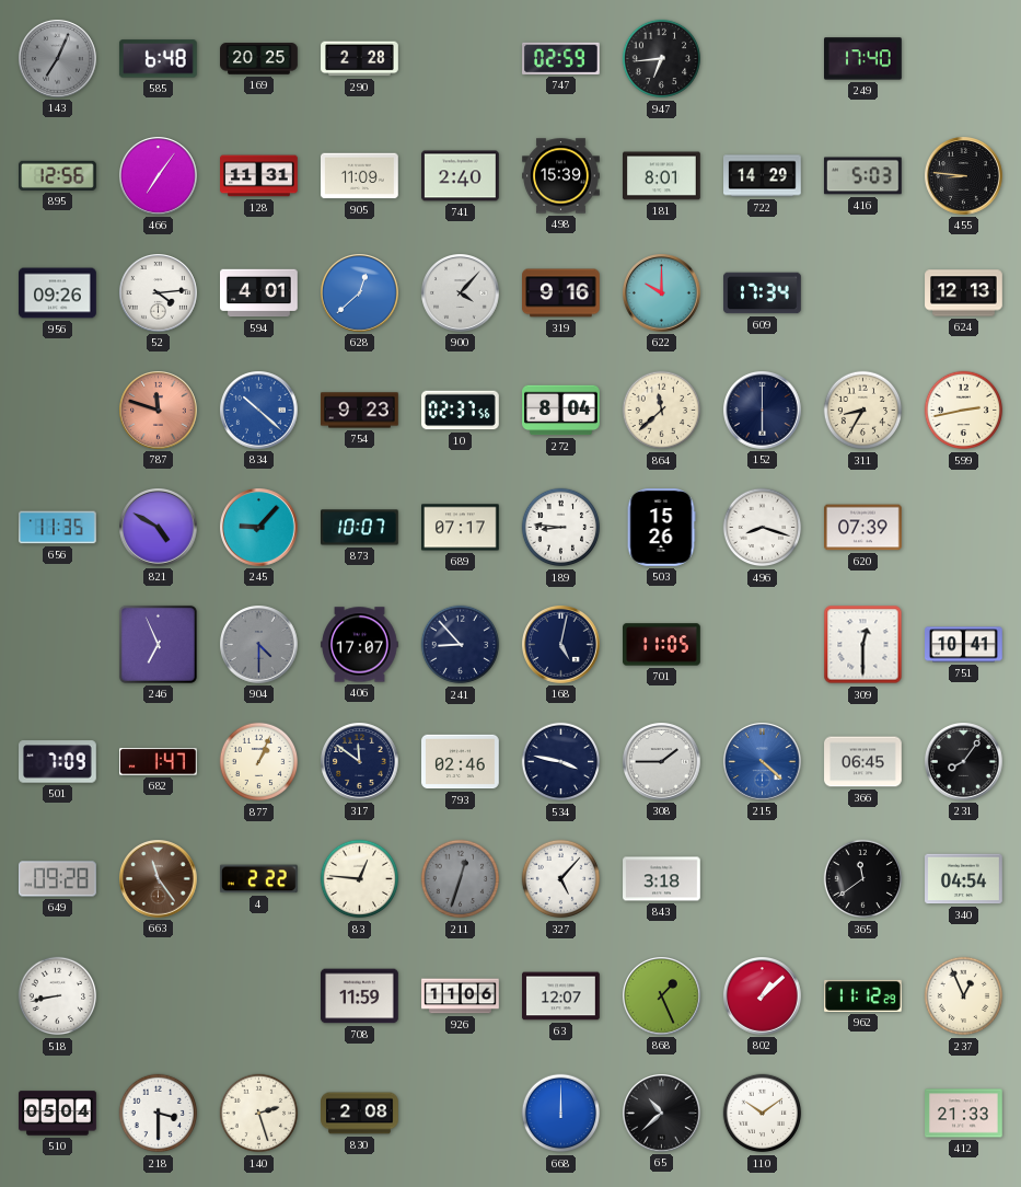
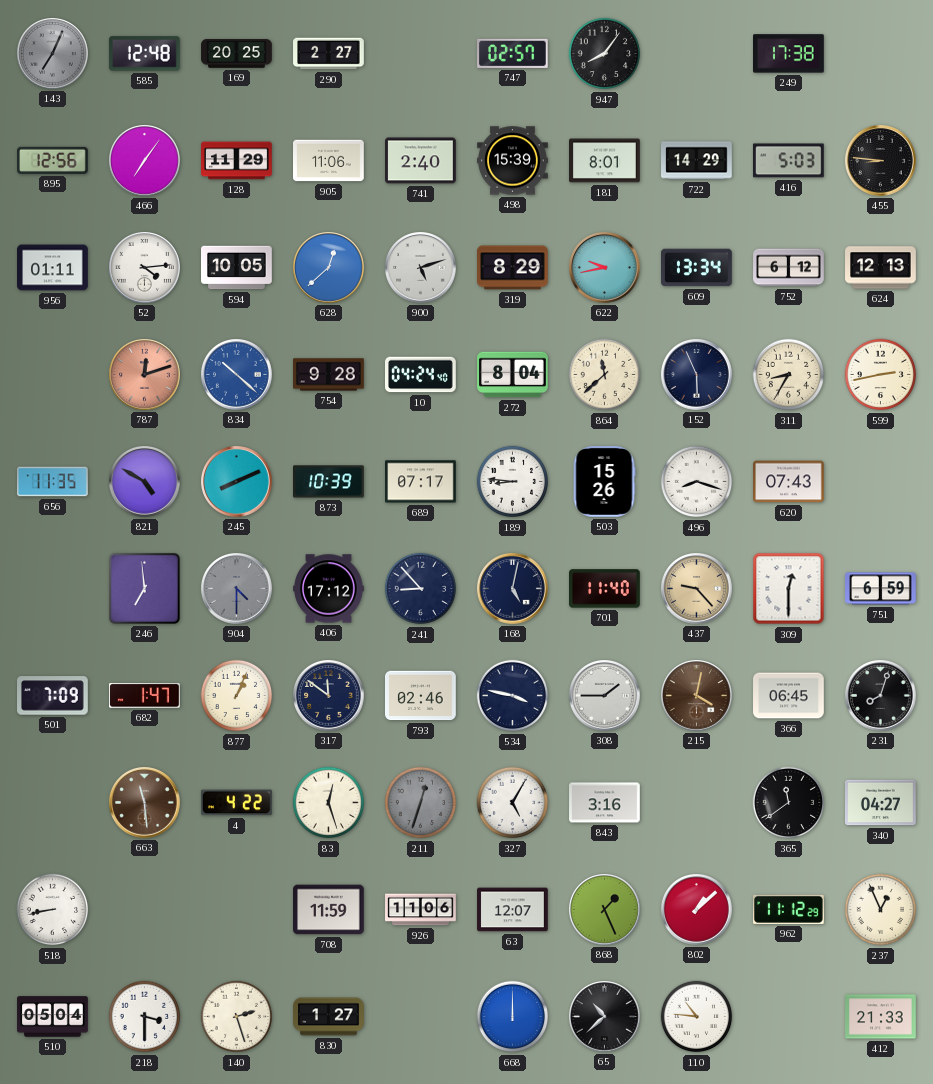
585: 6:48 -> 12:48 (144, 54)
290: 2:28 -> 2:27 (329, 54)
747: 02:59 -> 02:57 (513, 53)
947: 6:44 -> 8:06 (605, 54)
249: 17:40 -> 17:38 (789, 54)
128: 11:31 -> 11:29 (237, 161)
905: 11:09 -> 11:06 (329, 161)
956: 09:26 -> 01:11 (53, 268)
594: 4:01 -> 10:05 (237, 268)
900: 4:07 -> 5:12 (421, 268)
319: 9:16 -> 8:29 (513, 268)
622: 10:00 -> 9:43 (605, 268)
609: 17:34 -> 13:34 (697, 268)
752: none -> 6:12 (789, 268)
787: 11:48 -> 12:12 (145, 375)
754: 9:23 -> 9:28 (329, 375)
10: 02:37 -> 04:24 (421, 375)
152: 6:00 -> 5:56 (697, 375)
245: 9:07 -> 8:11 (237, 482)
873: 10:07 -> 10:39 (329, 482)
620: 07:39 -> 07:43 (789, 482)
246: 6:56 -> 6:59 (144, 588)
406: 17:07 -> 17:12 (329, 589)
701: 11:05 -> 11:40 (605, 589)
437: none -> 9:23 (697, 589)
751: 10:41 -> 6:59 (881, 589)
215: 4:22 -> 4:02 (697, 696)
215 dial: blue -> brown (697, 696)
231: 8:06 -> 8:03 (881, 696)
649: 09:28 -> none (58, 879)
663: 11:24 -> 11:29 (145, 803)
4: 2:22 -> 4:22 (236, 803)
83: 12:46 -> 12:27 (329, 803)
327: 5:07 -> 5:05 (513, 803)
843: 3:18 -> 3:16 (605, 803)
340: 04:54 -> 04:27 (881, 803)
830: 2:08 -> 1:27 (329, 1017)
110: 10:09 -> 10:46 (697, 1017)
